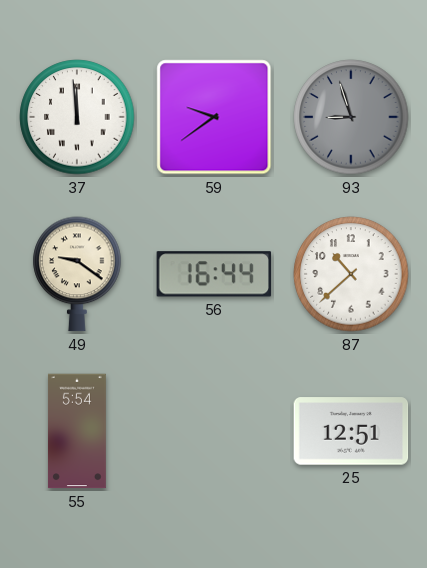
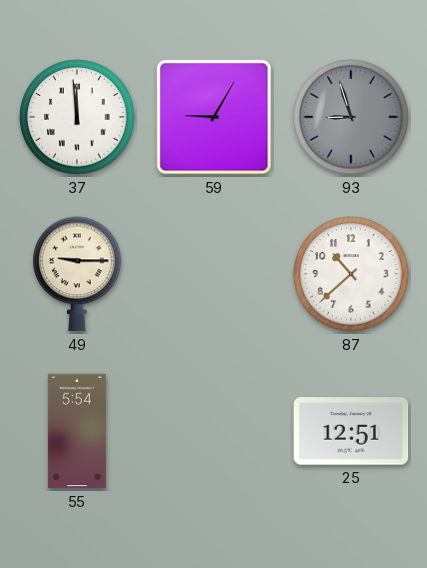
59: 9:39 -> 9:05 (214, 117)
49: 9:21 -> 9:15 (77, 274)
56: 16:44 -> none (214, 274)
